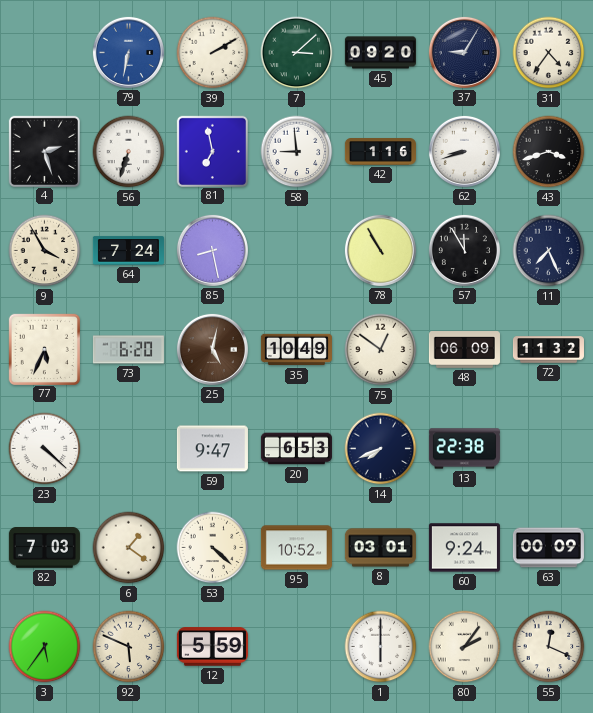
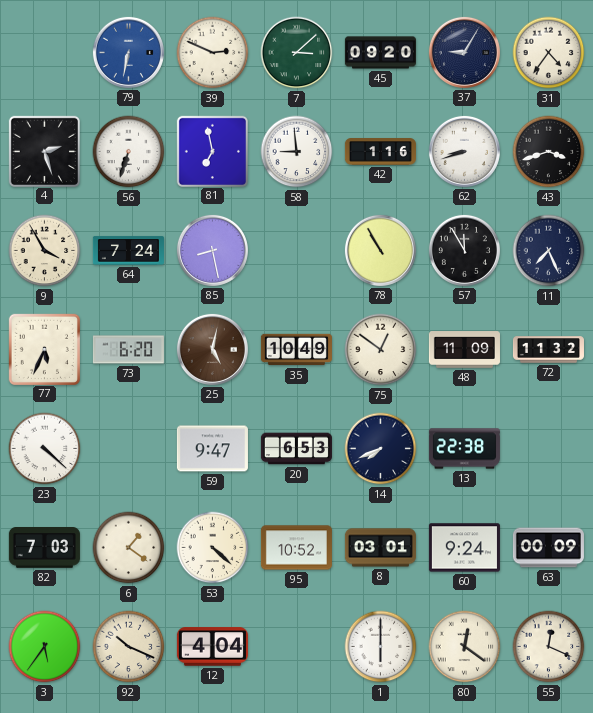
39: 2:10 -> 2:49 (213, 53)
48: 06:09 -> 11:09 (464, 350)
92: 5:49 -> 10:19 (129, 647)
12: 5:59 -> 4:04 (212, 647)
80: 2:06 -> 12:21 (465, 647)
